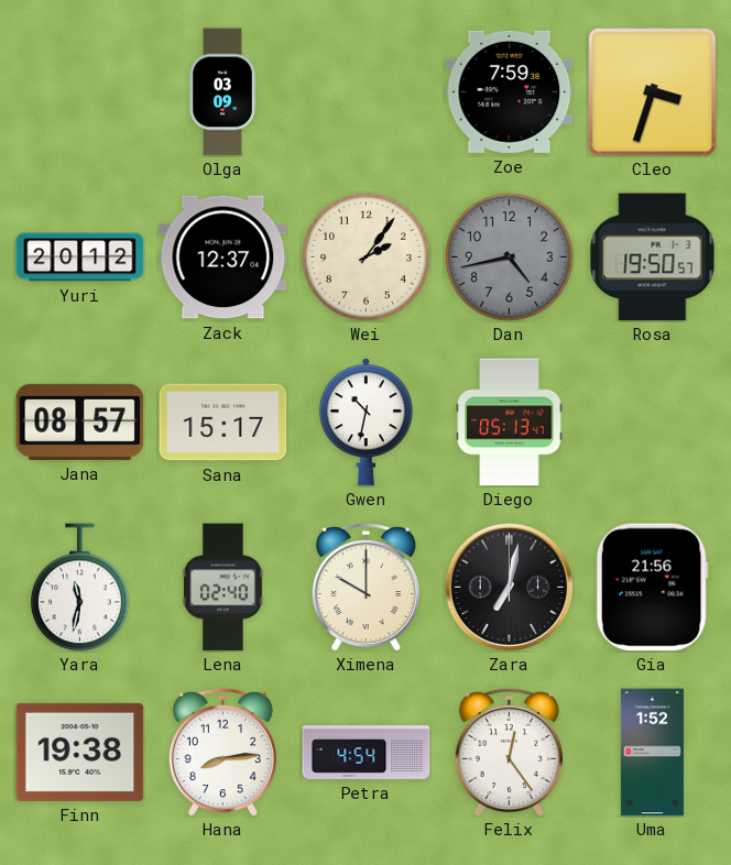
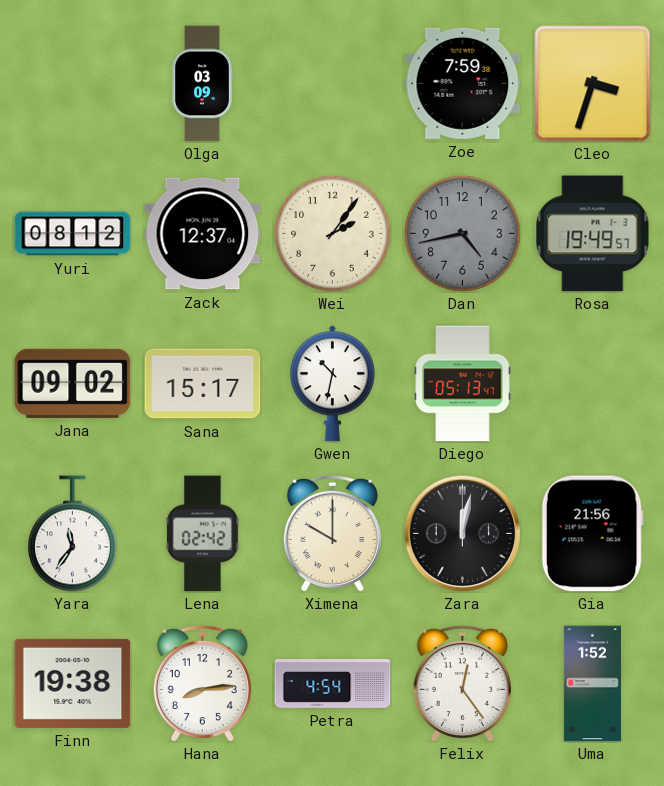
Yuri: 20:12 -> 08:12 (73, 234)
Rosa: 19:50 -> 19:49 (593, 234)
Jana: 08:57 -> 09:02 (73, 383)
Yara: 11:32 -> 11:36 (72, 534)
Lena: 02:40 -> 02:42 (203, 534)
Zara: 7:02 -> 12:02 (462, 533)
